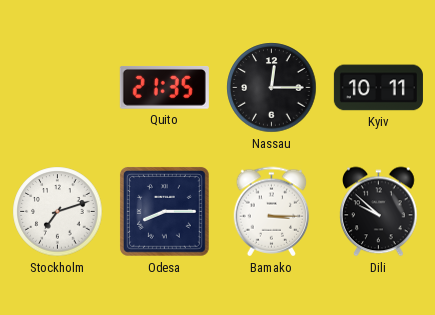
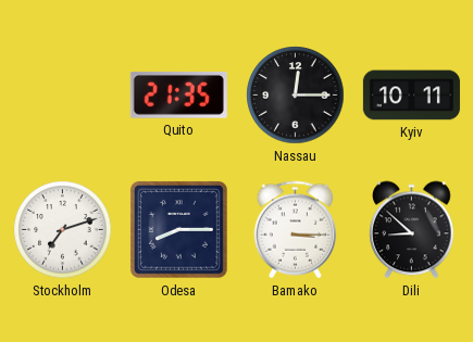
Dili: 9:52 -> 8:52 (412, 230)
